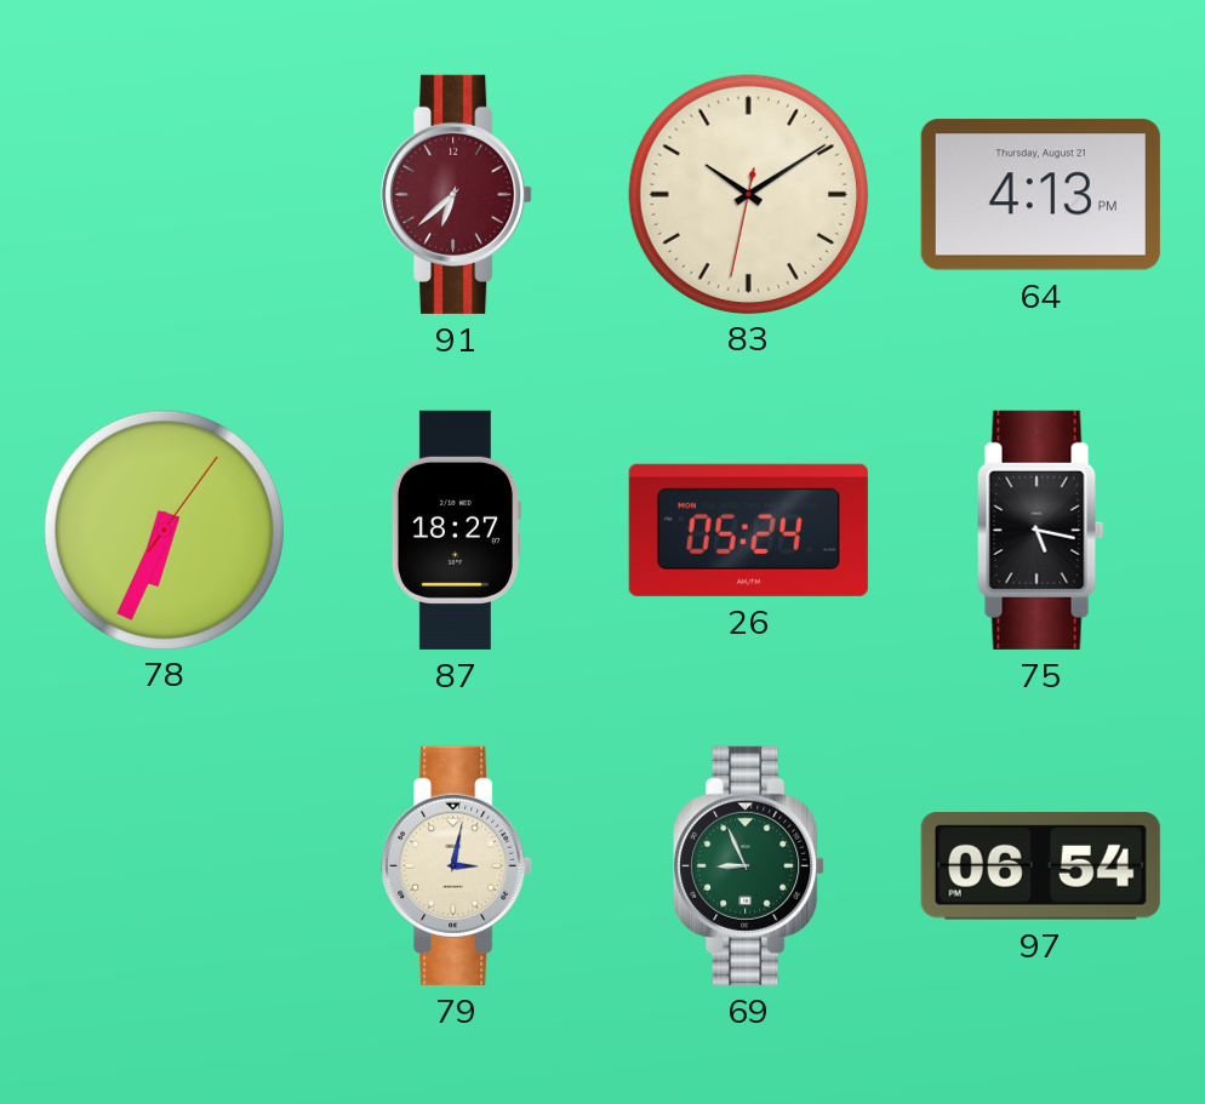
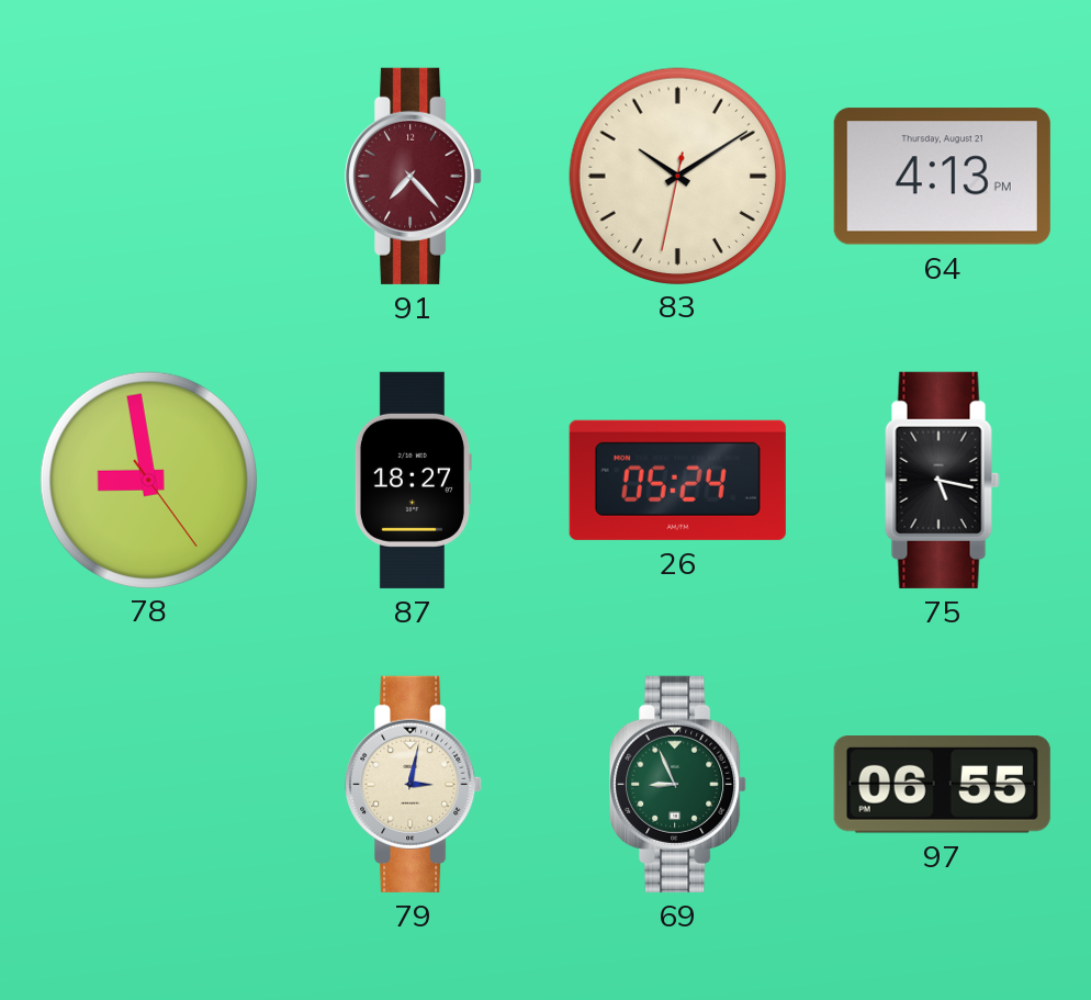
91: 6:38 -> 7:23 (414, 176)
78: 6:34 -> 8:58 (148, 480)
97: 06:54 -> 06:55 (942, 785)
